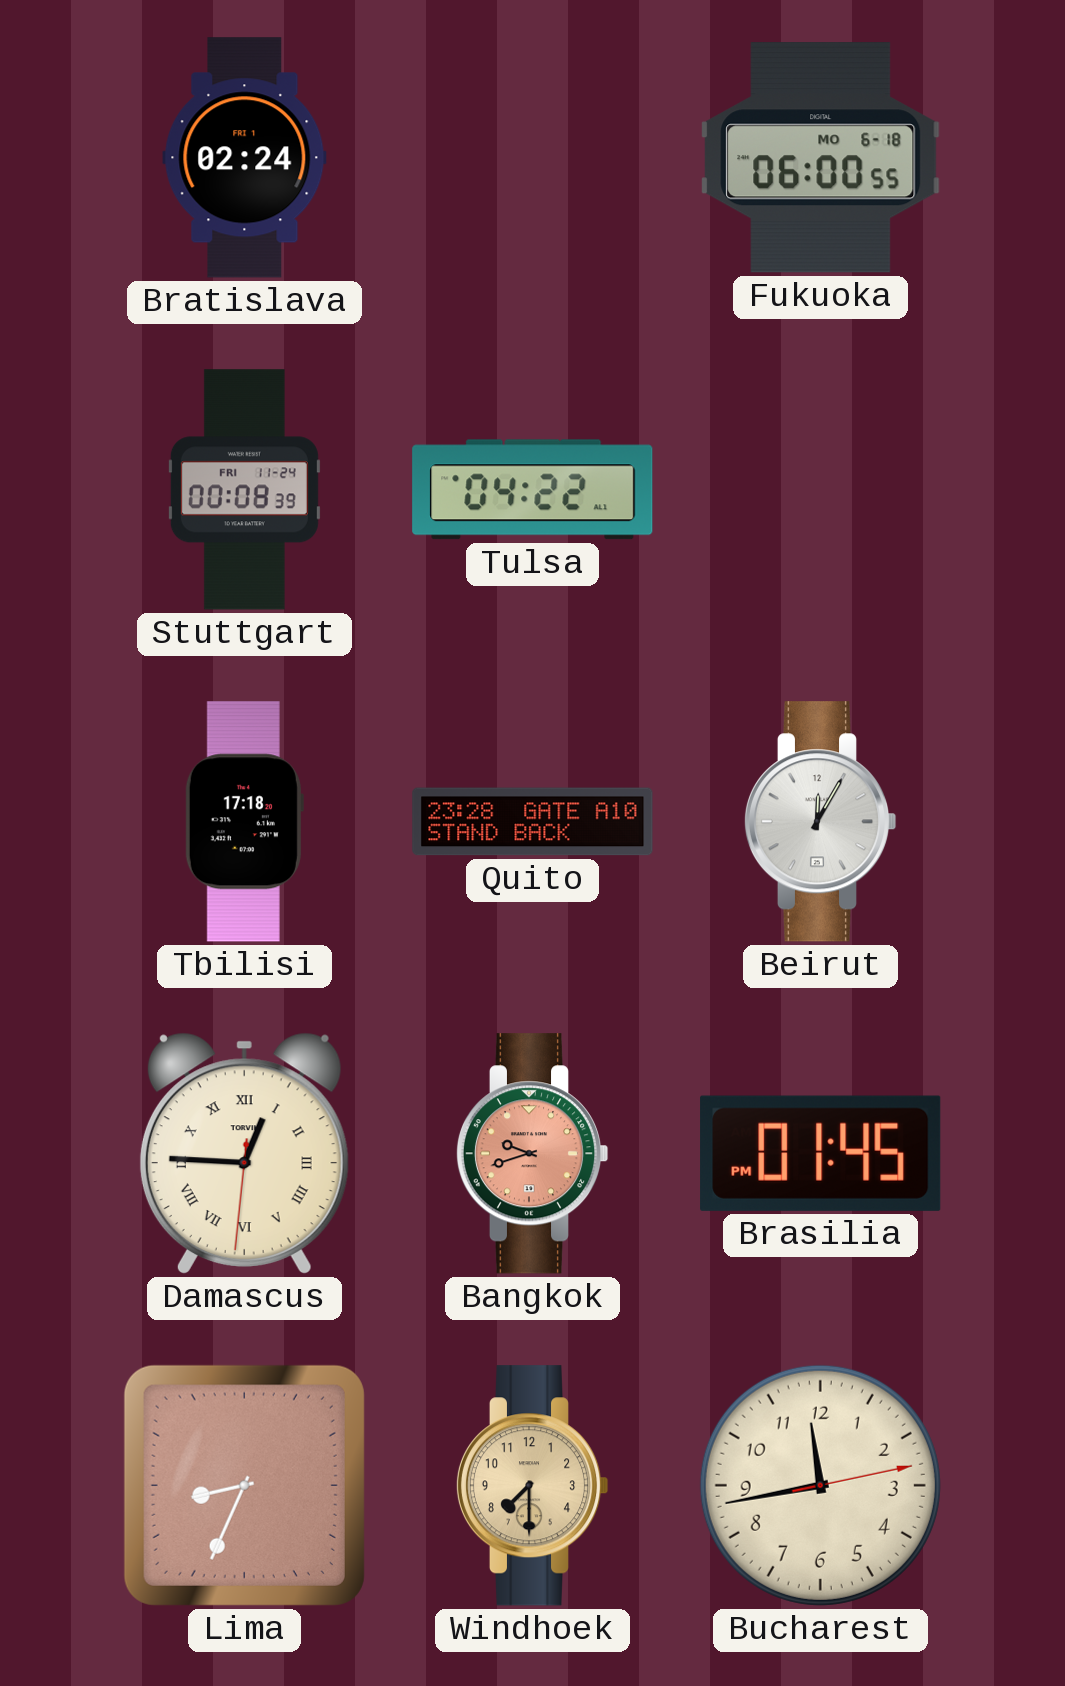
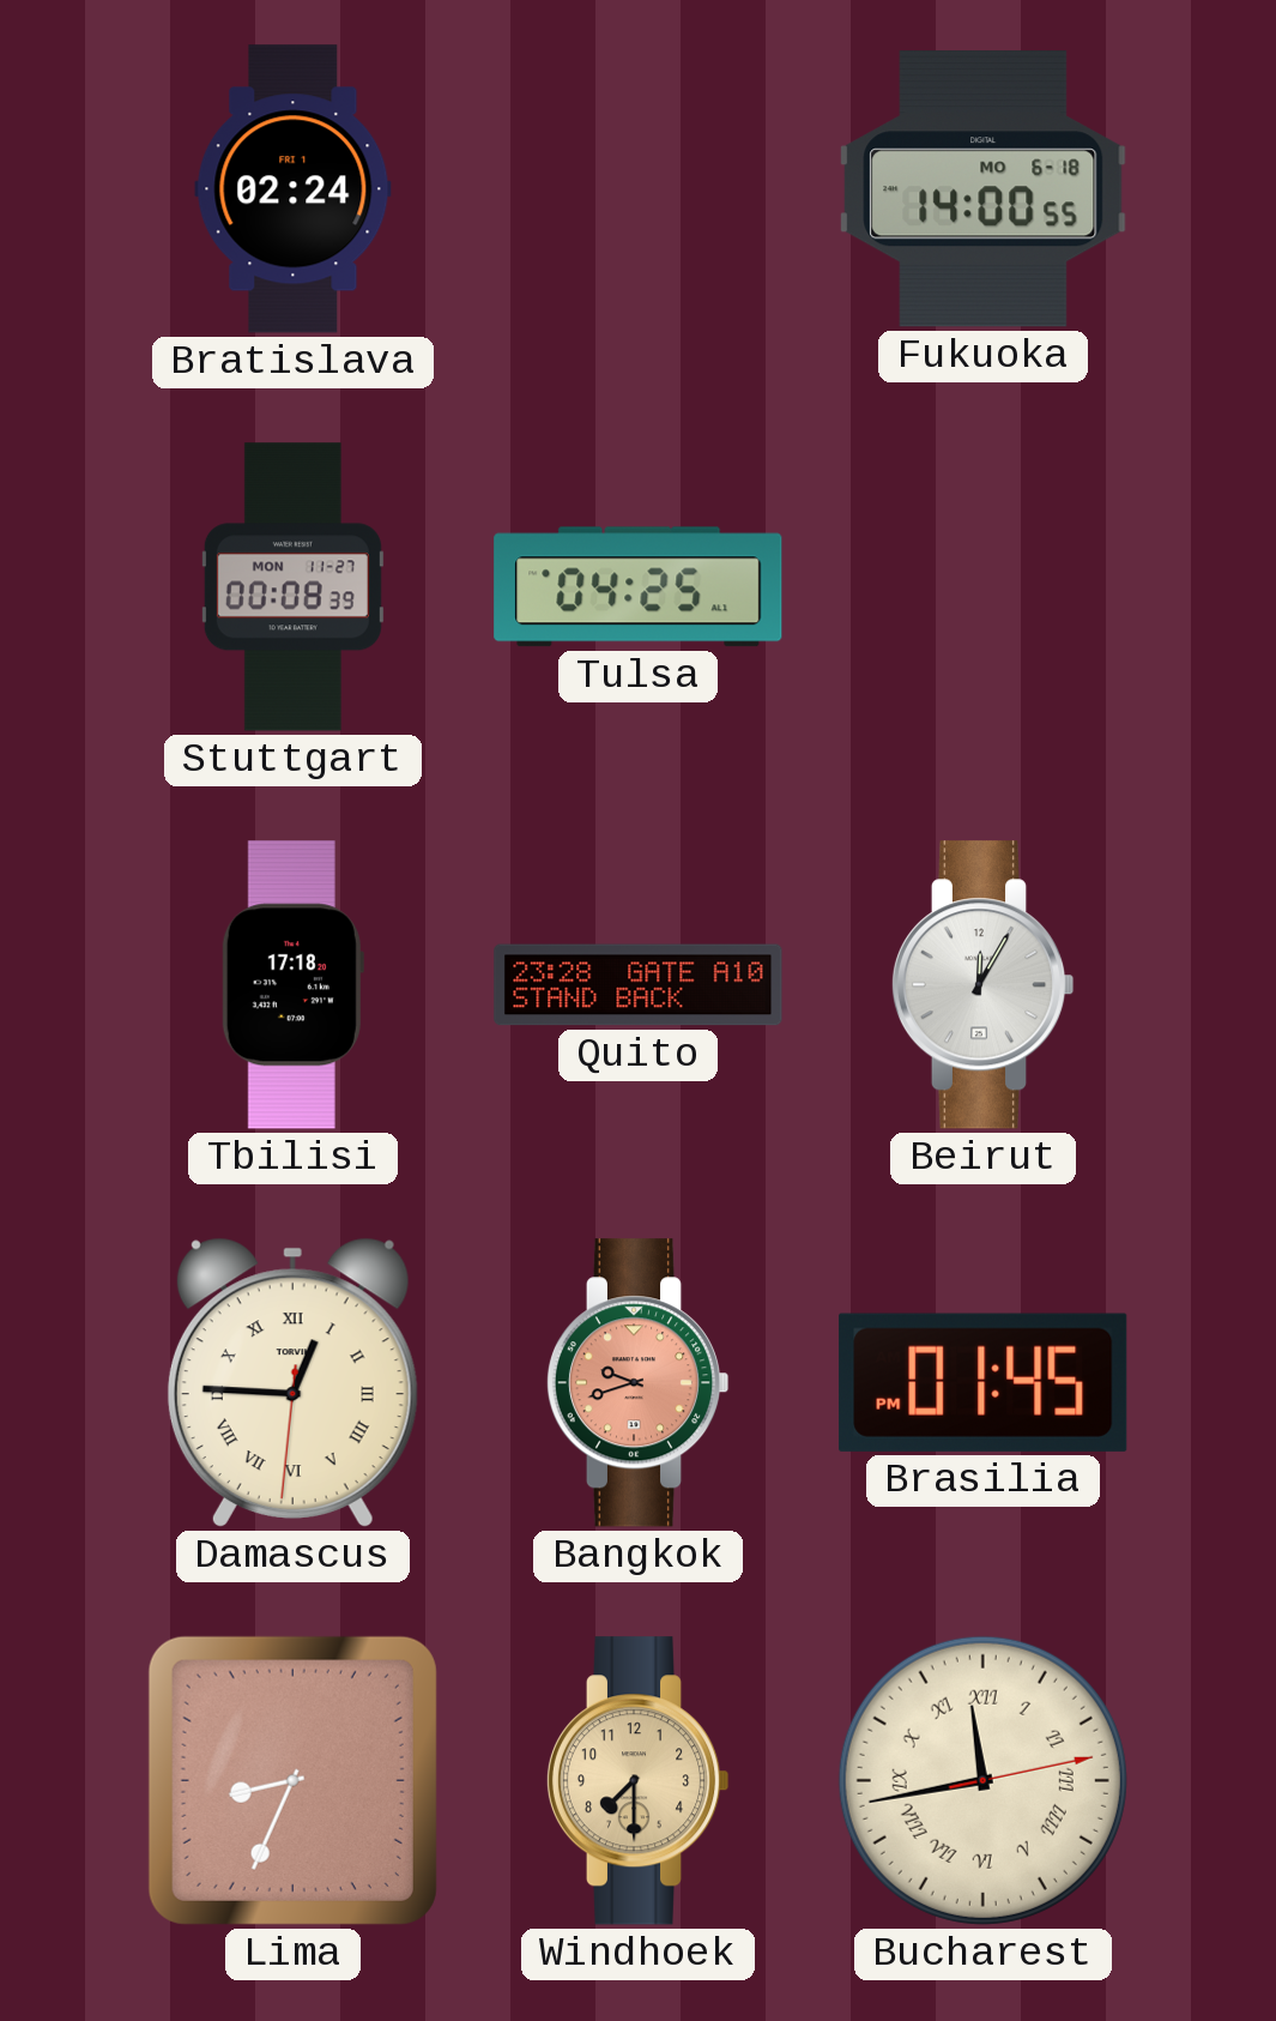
Fukuoka: 06:00 -> 14:00 (984, 189)
Stuttgart date: FRI 11-24 -> MON 11-27 (292, 587)
Tulsa: 04:22 -> 04:25 (639, 587)
Bucharest numerals: Arabic -> Roman (982, 1780)
